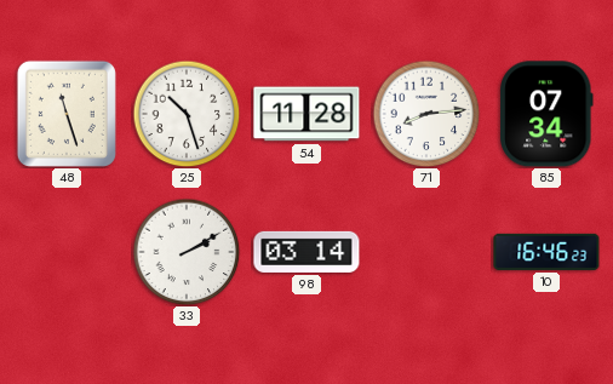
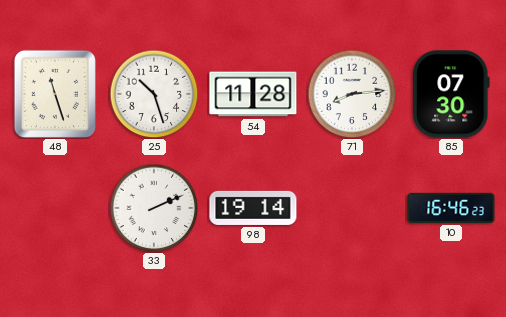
85: 07:34 -> 07:30 (452, 94)
33: 2:10 -> 2:11 (154, 208)
98: 03:14 -> 19:14 (253, 208)
